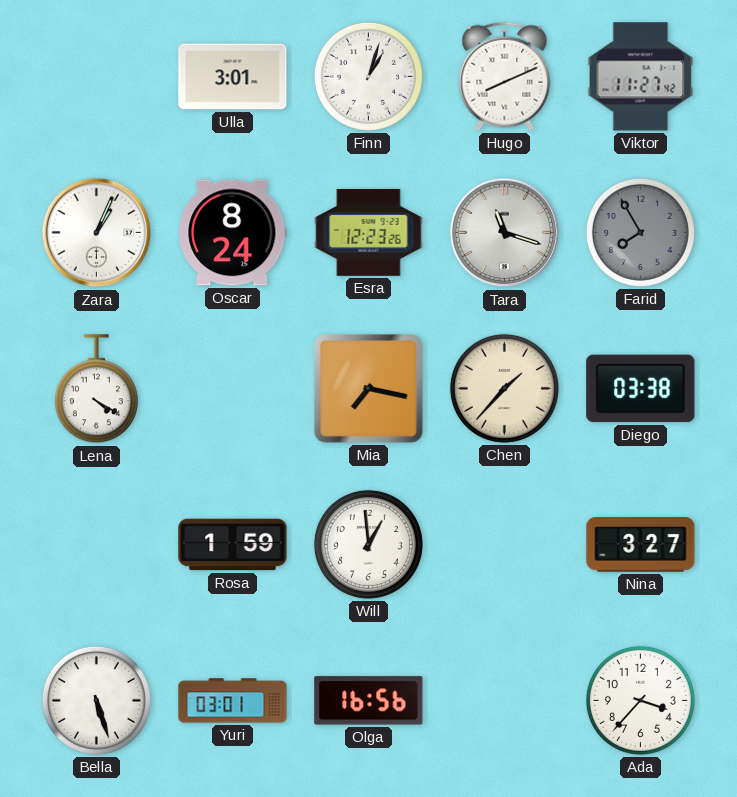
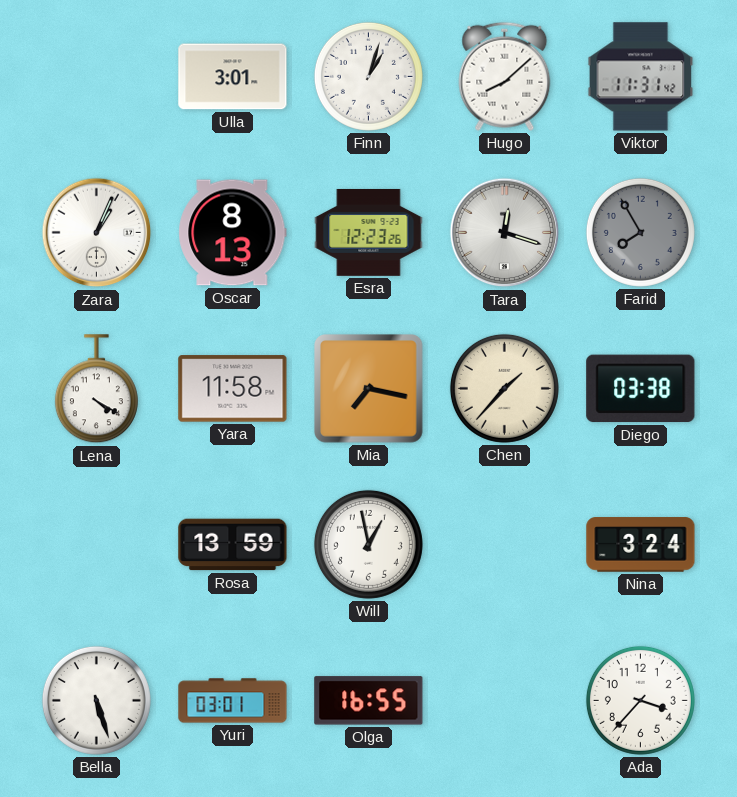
Hugo: 8:11 -> 8:08 (505, 76)
Viktor: 11:27 -> 11:31 (641, 77)
Oscar: 8:24 -> 8:13 (233, 233)
Tara: 11:18 -> 12:18 (505, 233)
Yara: none -> 11:58 (233, 389)
Rosa: 1:59 -> 13:59 (233, 545)
Will: 12:59 -> 12:58 (368, 544)
Nina: 3:27 -> 3:24 (641, 545)
Olga: 16:56 -> 16:55 (369, 701)
